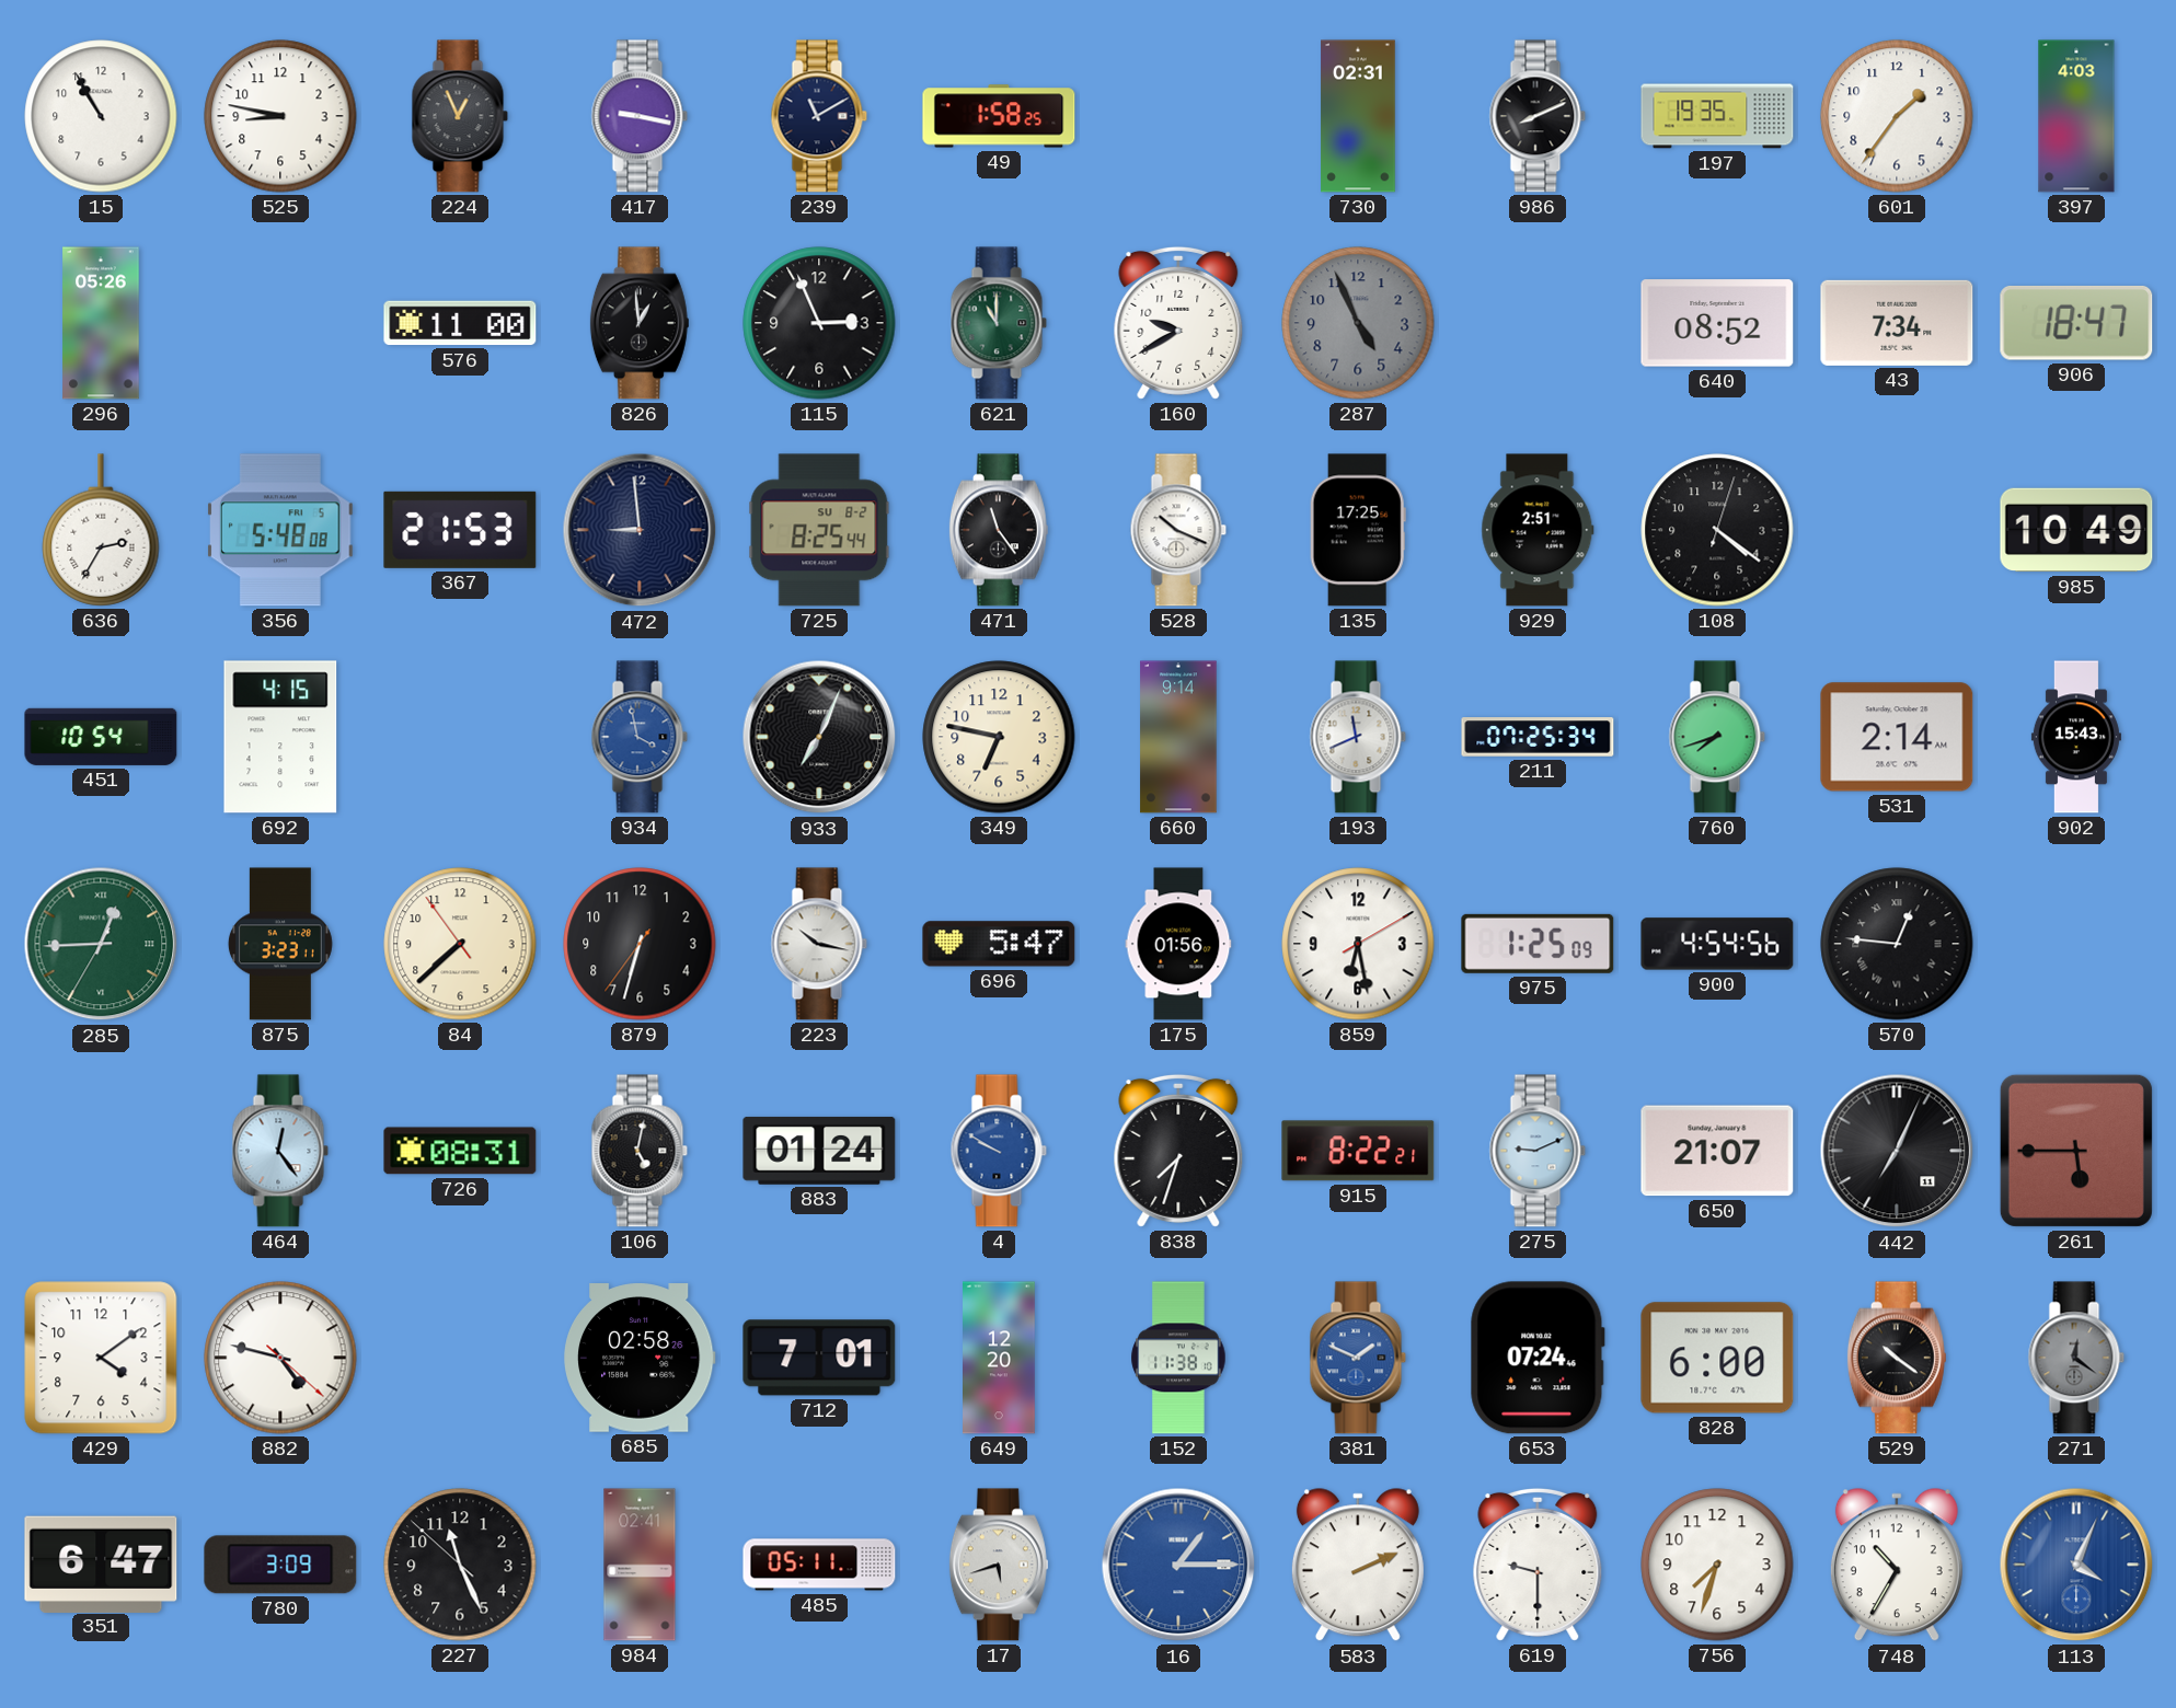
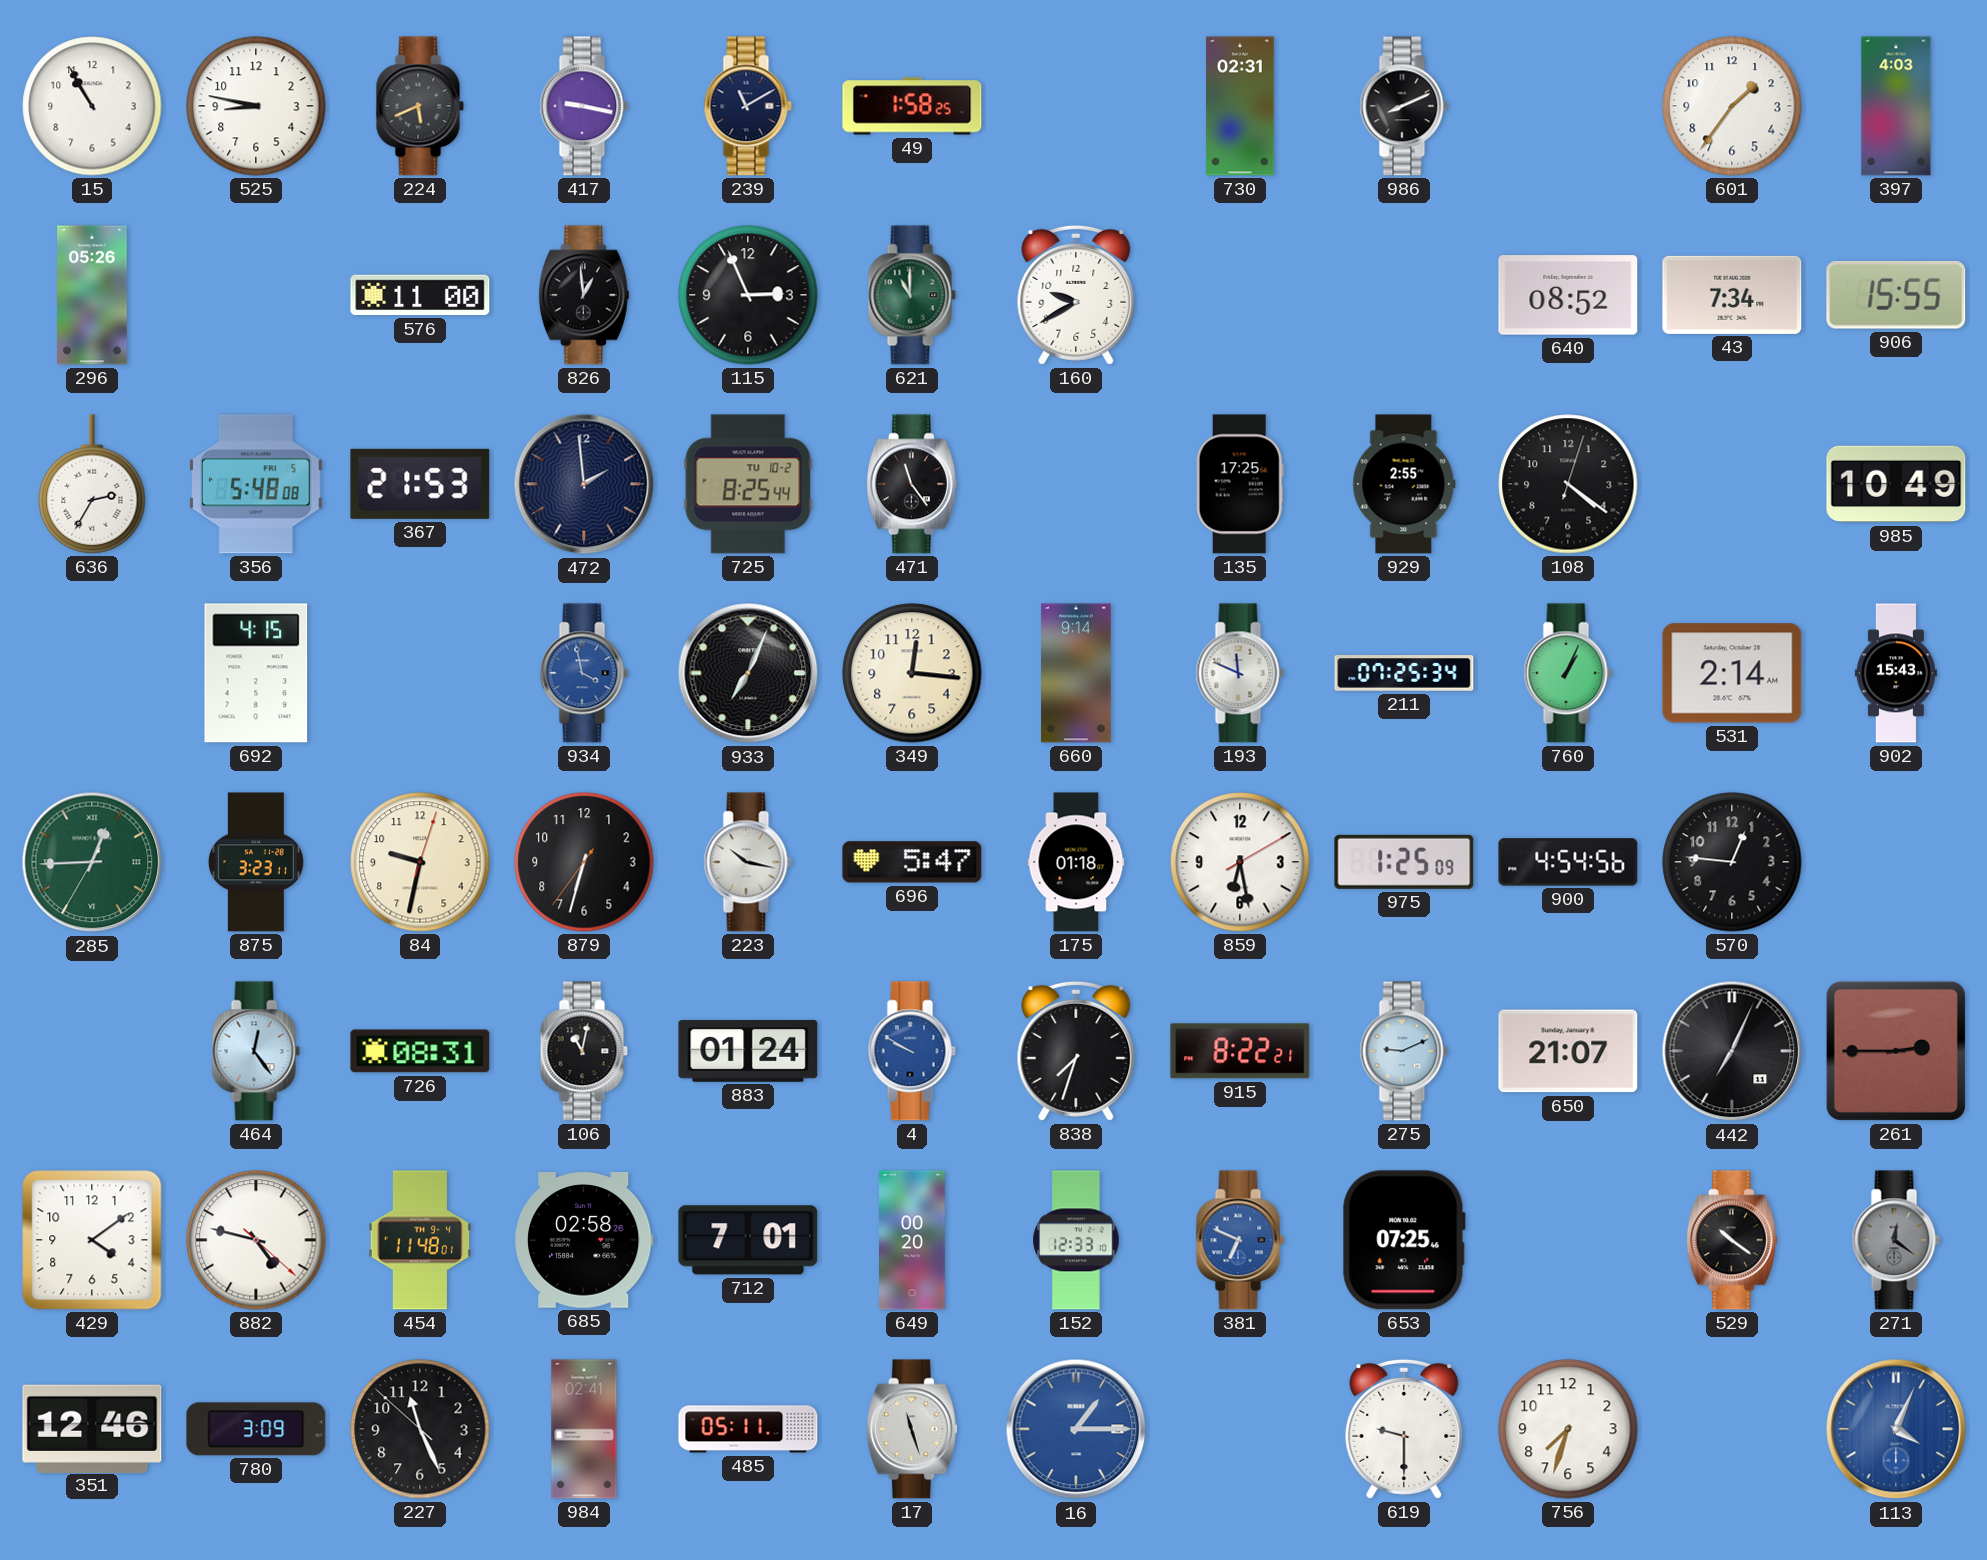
224: 12:56 -> 5:41 (420, 106)
197: 19:35 -> none (1717, 116)
287: 4:56 -> none (1358, 323)
906: 18:47 -> 15:55 (1896, 295)
472: 8:59 -> 1:59 (584, 484)
725 date: SU 8-2 -> TU 10-2 (748, 484)
528: 10:19 -> none (1178, 530)
929: 2:51 -> 2:55 (1404, 484)
451: 10:54 -> none (101, 737)
349: 6:47 -> 12:16 (912, 673)
193: 11:41 -> 11:49 (1240, 673)
760: 7:42 -> 1:04 (1568, 673)
84: 7:37 -> 9:32 (420, 862)
175: 01:56 -> 01:18 (1076, 862)
570 numerals: Roman -> Arabic (1732, 862)
106: 5:02 -> 11:02 (584, 1051)
261: 5:45 -> 2:45 (1896, 1051)
454: none -> 11:48 (419, 1240)
649: 12:20 -> 00:20 (913, 1240)
152: 11:38 -> 12:33 (1076, 1240)
381: 1:49 -> 6:49 (1240, 1240)
653: 07:24 -> 07:25 (1404, 1240)
828: 6:00 -> none (1717, 1358)
351: 6:47 -> 12:46 (92, 1428)
17: 5:42 -> 11:27 (912, 1429)
583: 2:11 -> none (1358, 1566)
748: 10:35 -> none (1897, 1566)
